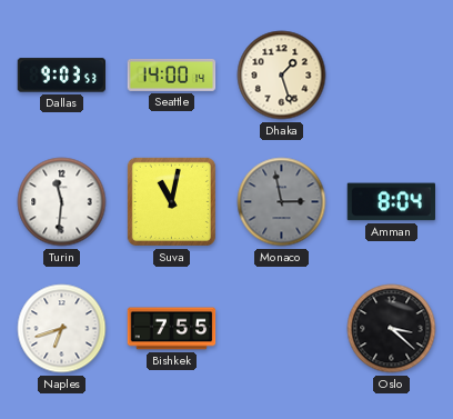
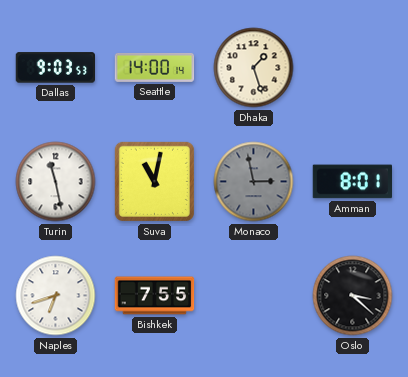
Turin: 11:31 -> 11:28 (56, 182)
Amman: 8:04 -> 8:01 (353, 182)
